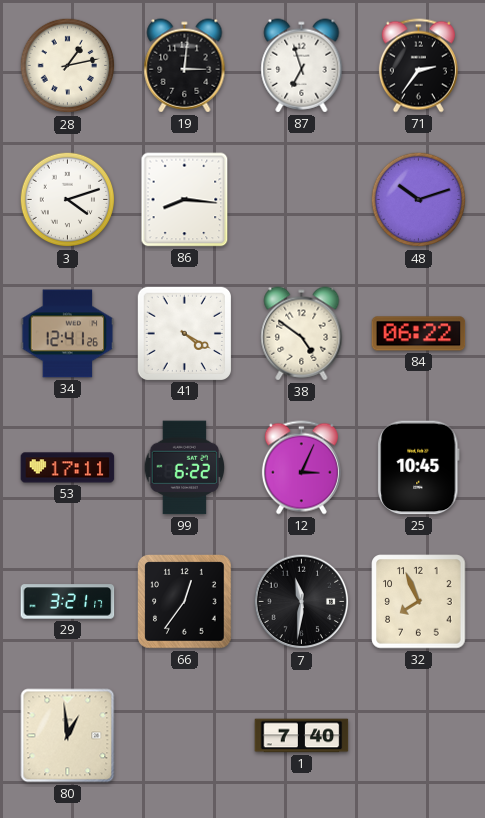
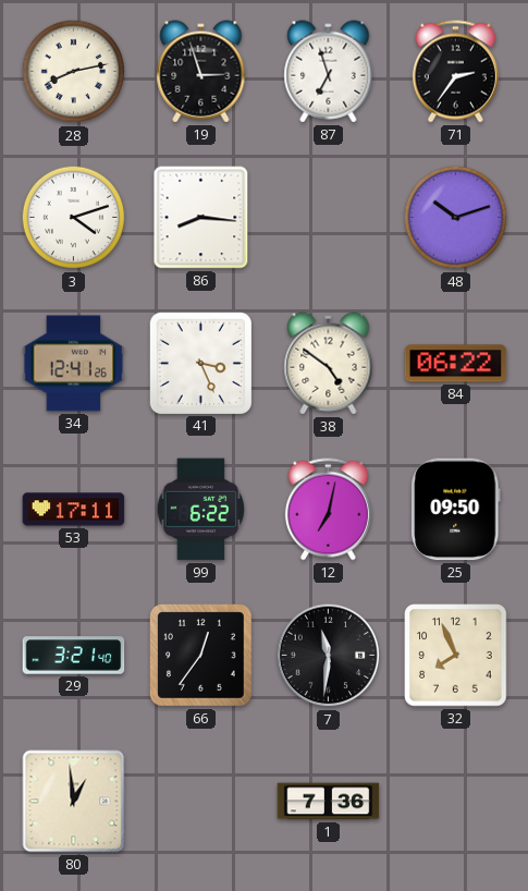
28: 1:13 -> 8:13 (74, 72)
19: 3:01 -> 2:57 (201, 72)
41: 4:20 -> 3:26 (200, 363)
12: 3:04 -> 7:02 (328, 510)
25: 10:45 -> 09:50 (456, 510)
29: 3:21:17 -> 3:21:40 (74, 656)
1: 7:40 -> 7:36 (329, 802)
